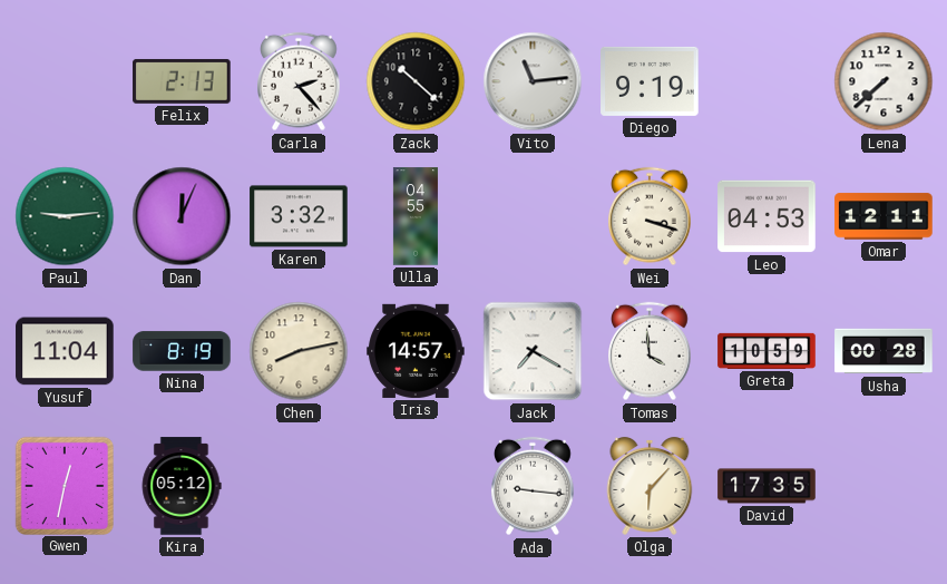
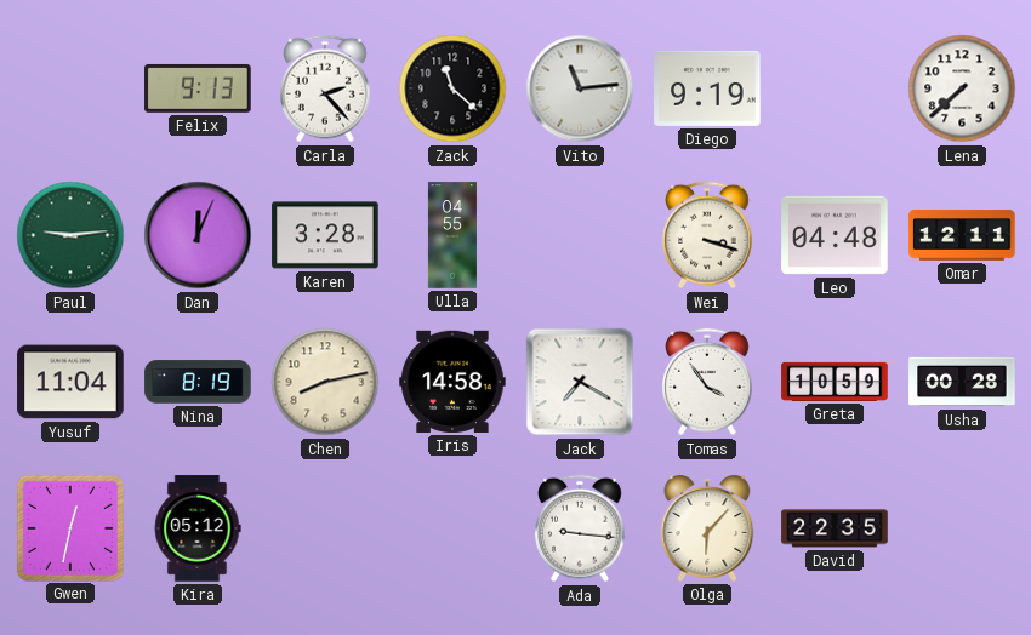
Felix: 2:13 -> 9:13 (198, 88)
Zack: 10:22 -> 11:22 (452, 88)
Karen: 3:32 -> 3:28 (325, 235)
Leo: 04:53 -> 04:48 (835, 235)
Iris: 14:57 -> 14:58 (452, 382)
Tomas: 3:59 -> 3:54 (708, 382)
David: 17:35 -> 22:35 (835, 528)
